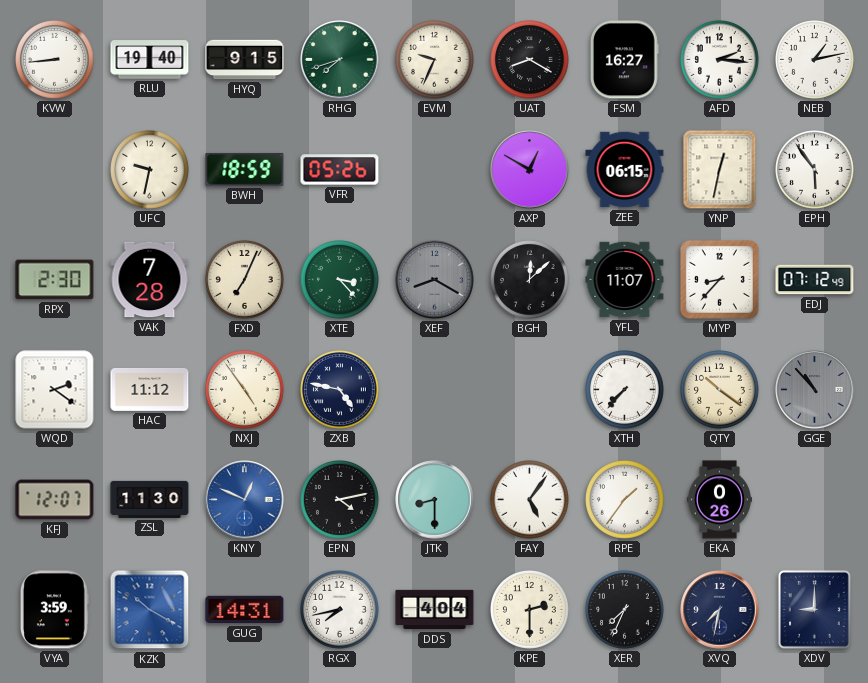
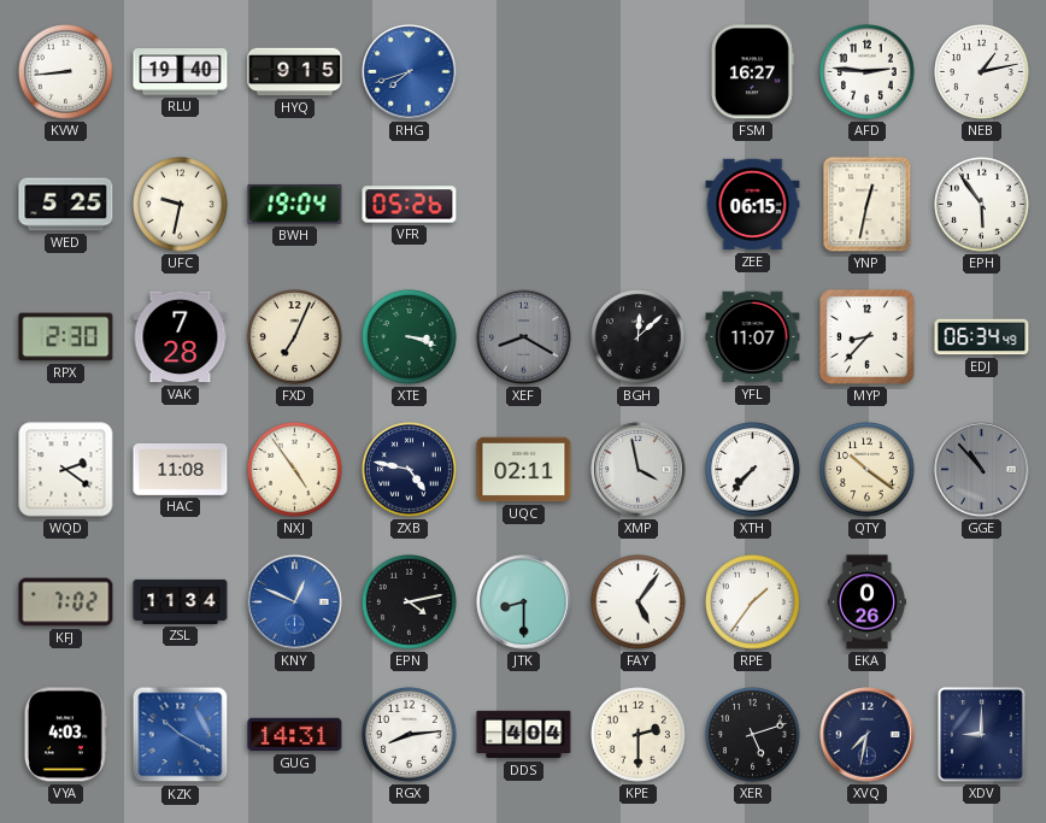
RHG dial: green -> blue (410, 72)
EVM: 9:34 -> none (435, 60)
UAT: 8:20 -> none (530, 60)
AFD: 2:16 -> 2:46 (868, 72)
WED: none -> 5:25 (66, 205)
BWH: 18:59 -> 19:04 (295, 204)
AXP: 12:50 -> none (530, 170)
XTE: 3:23 -> 3:18 (410, 337)
EDJ: 07:12 -> 06:34 (982, 337)
HAC: 11:12 -> 11:08 (181, 470)
UQC: none -> 02:11 (524, 470)
XMP: none -> 3:58 (639, 470)
KFJ: 12:07 -> 7:02 (66, 602)
ZSL: 11:30 -> 11:34 (181, 601)
VYA: 3:59 -> 4:03 (65, 735)
RGX: 7:43 -> 8:14 (410, 735)
XER: 7:34 -> 5:12 (753, 735)
